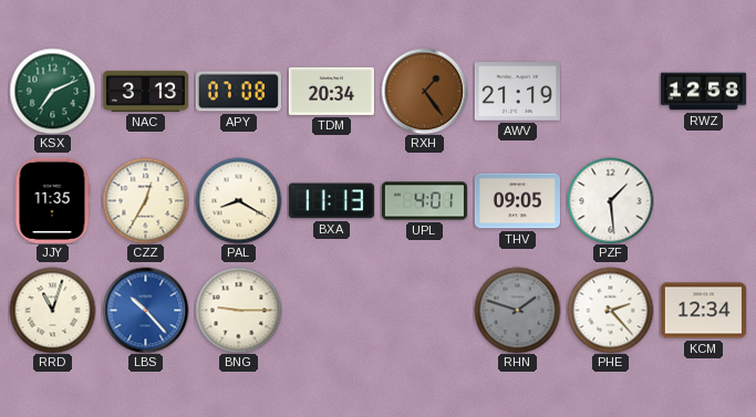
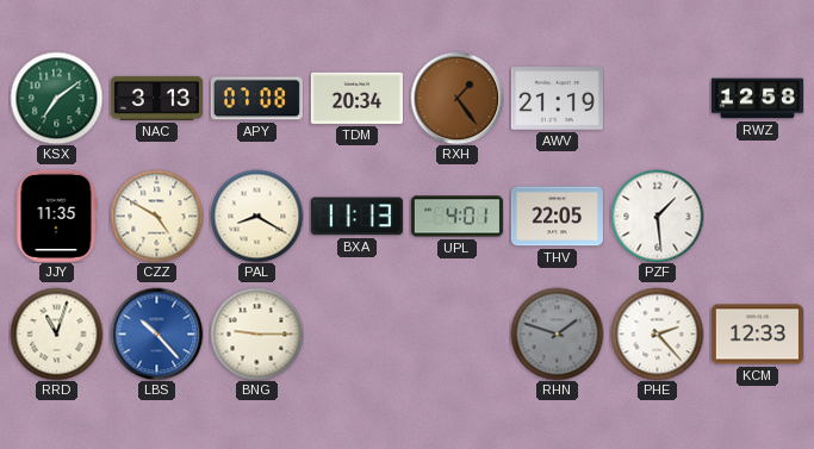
KSX: 7:11 -> 7:09 (56, 98)
CZZ: 12:35 -> 4:50 (156, 216)
THV: 09:05 -> 22:05 (557, 217)
KCM: 12:34 -> 12:33 (757, 335)
